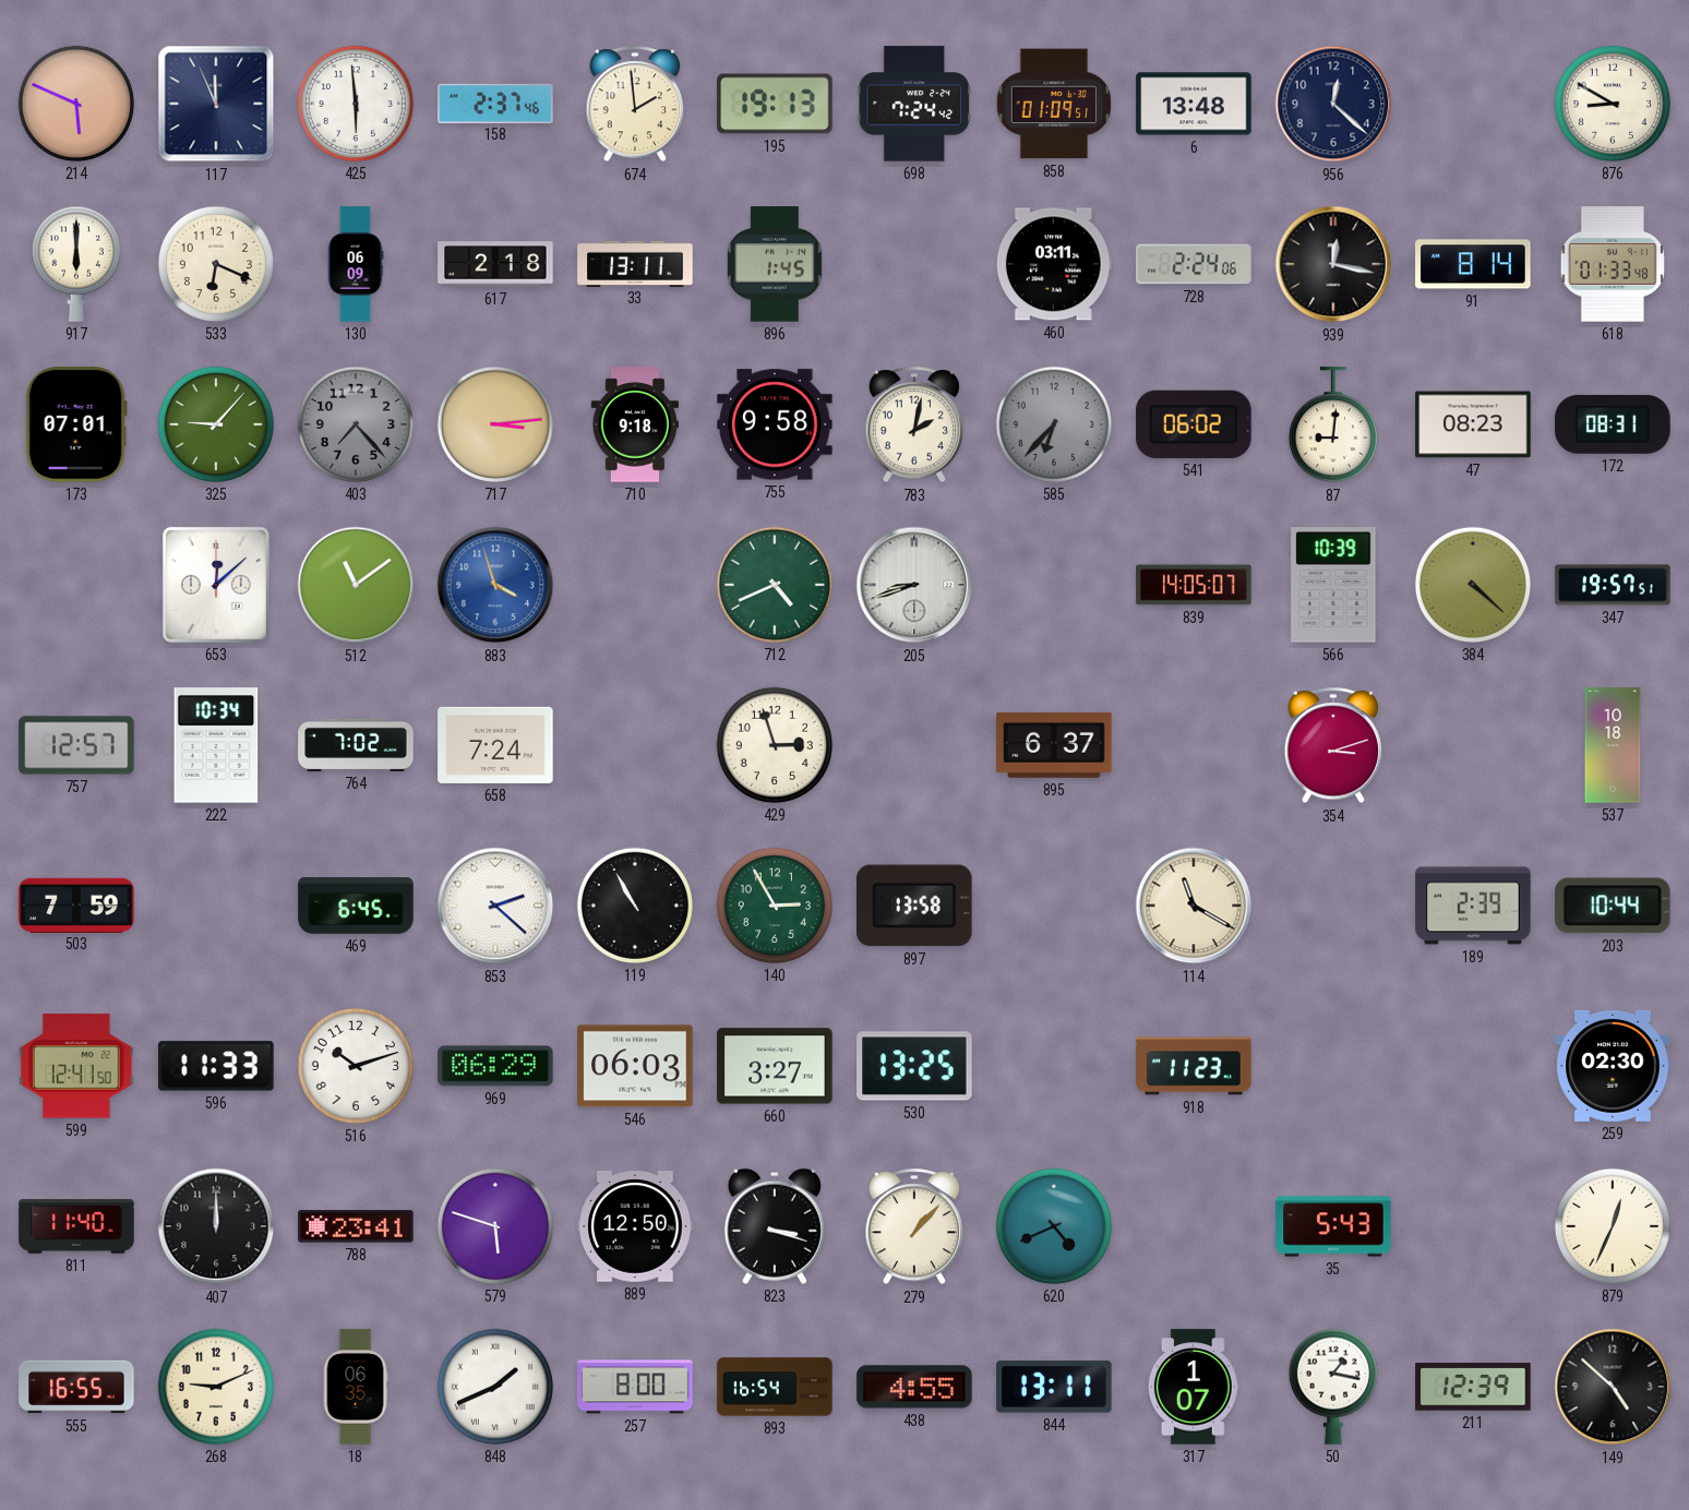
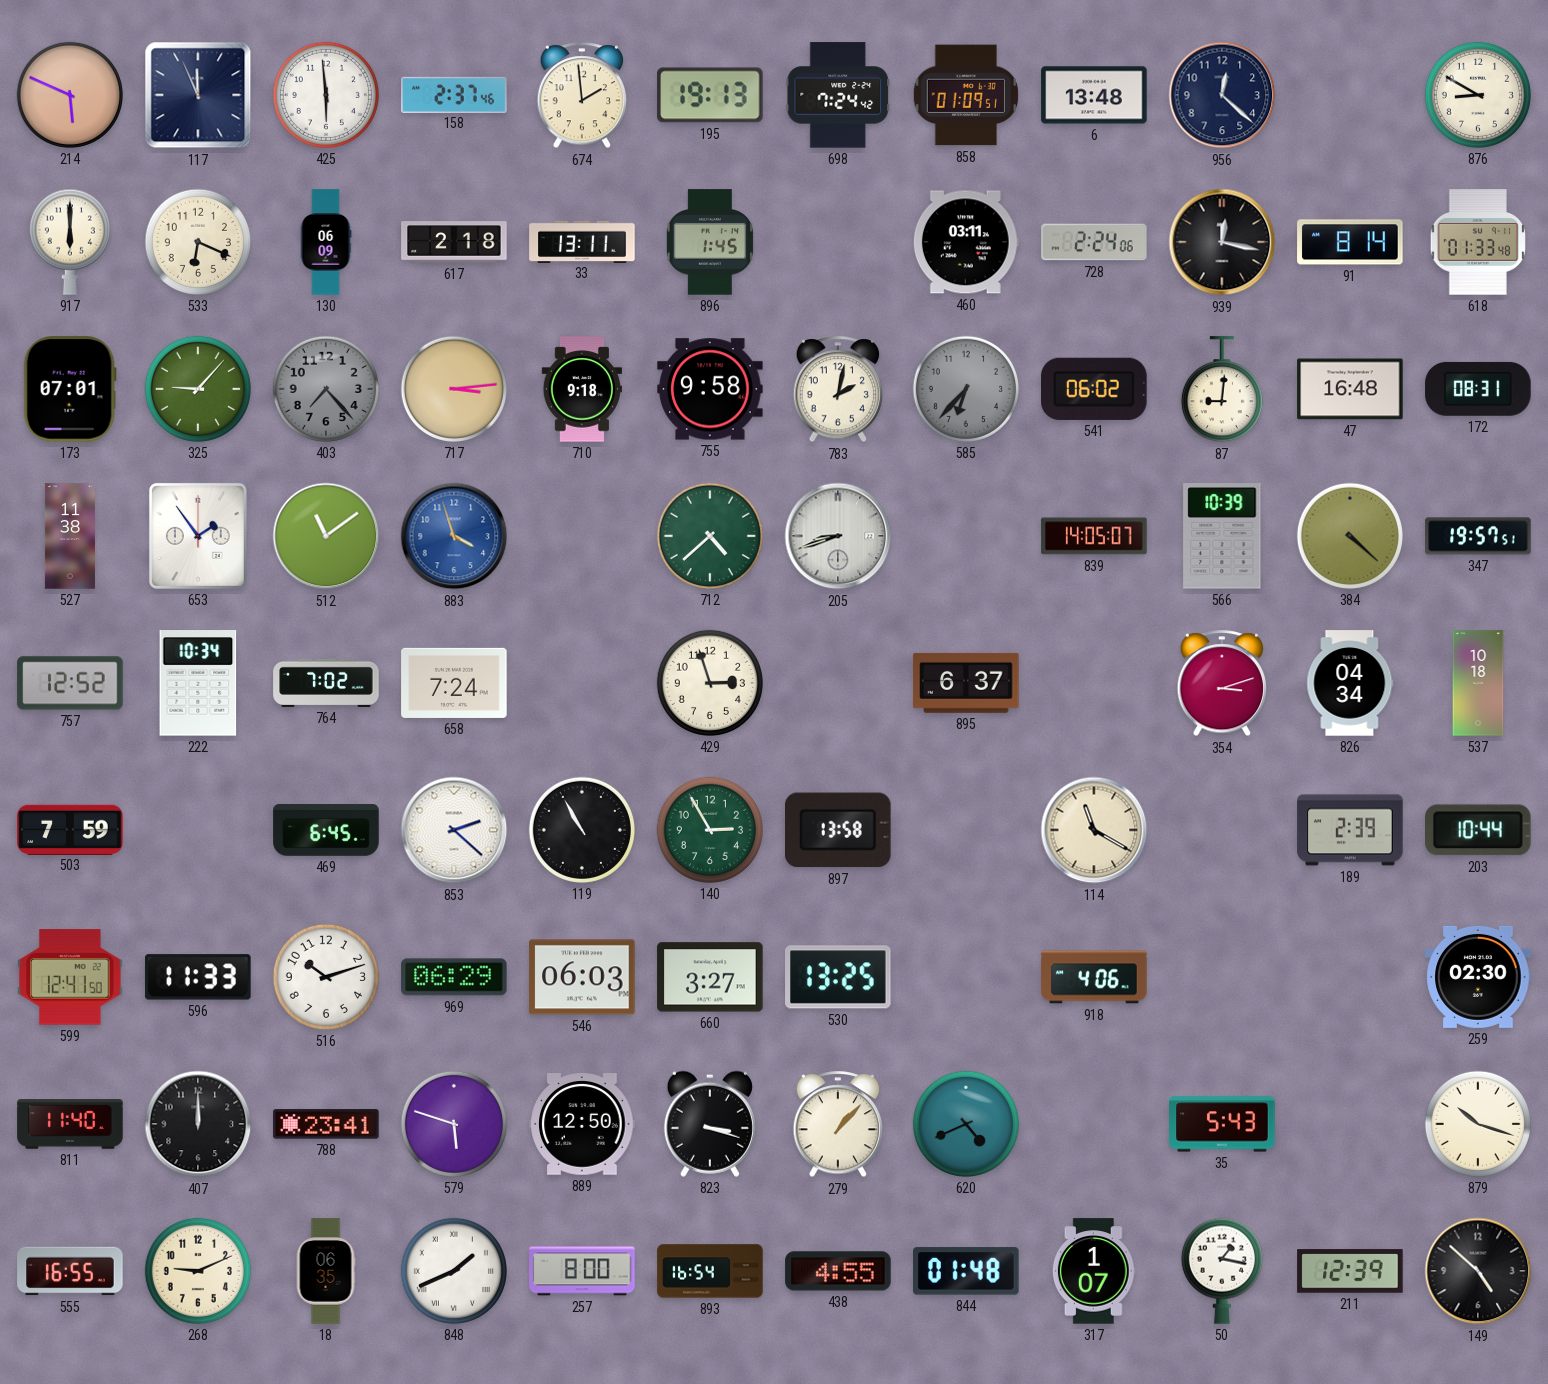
47: 08:23 -> 16:48 (1350, 389)
527: none -> 11:38 (70, 536)
653: 12:08 -> 1:54 (198, 536)
712: 4:41 -> 4:38 (710, 536)
757: 12:57 -> 12:52 (70, 683)
826: none -> 04:34 (1350, 683)
918: 11:23 -> 4:06 (1094, 977)
879: 12:34 -> 10:18 (1478, 1124)
844: 13:11 -> 01:48 (966, 1271)
